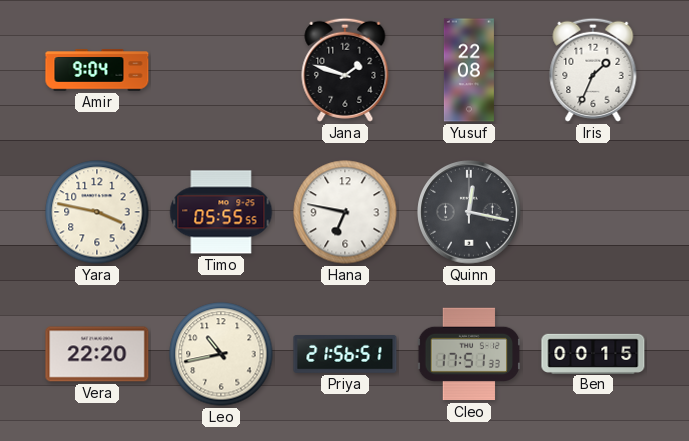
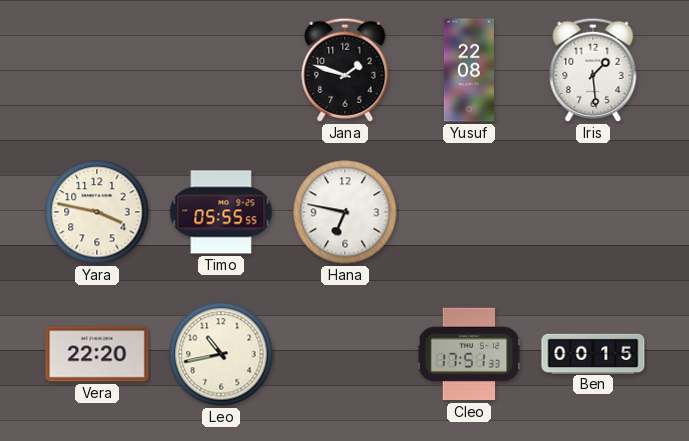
Amir: 9:04 -> none (97, 70)
Iris: 1:34 -> 1:29 (593, 70)
Quinn: 12:17 -> none (469, 212)
Priya: 21:56 -> none (345, 355)
